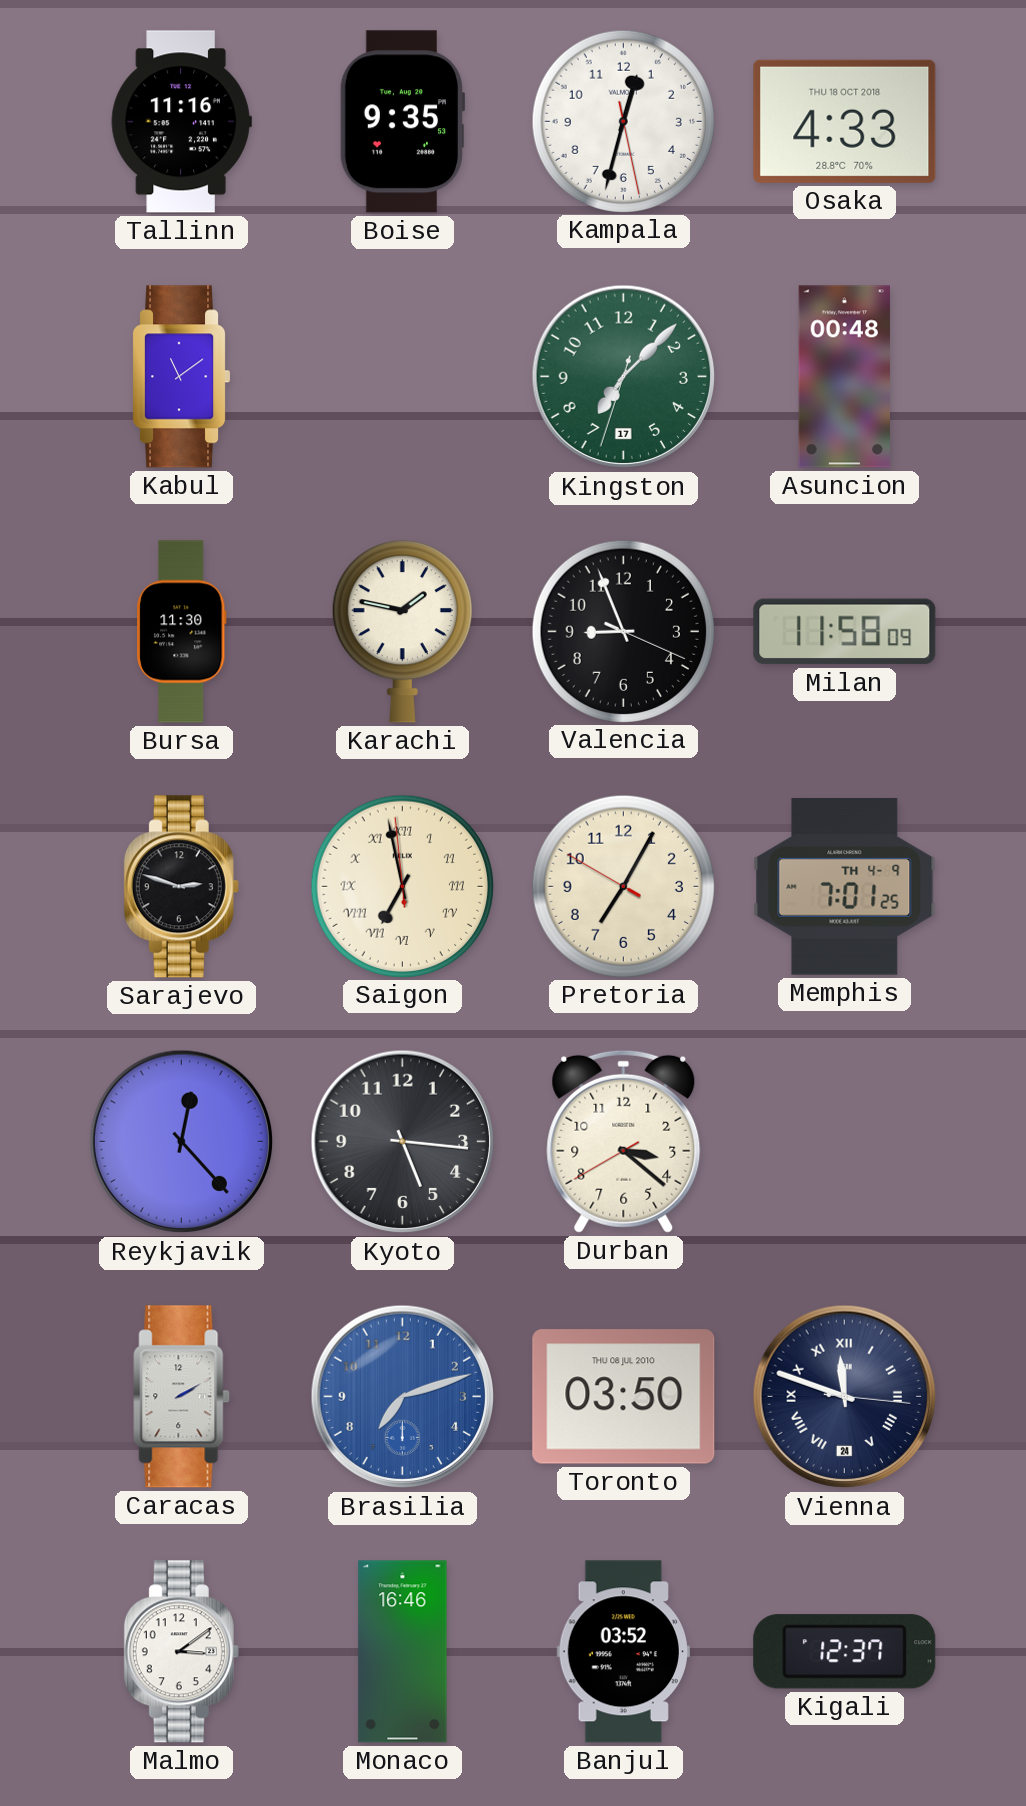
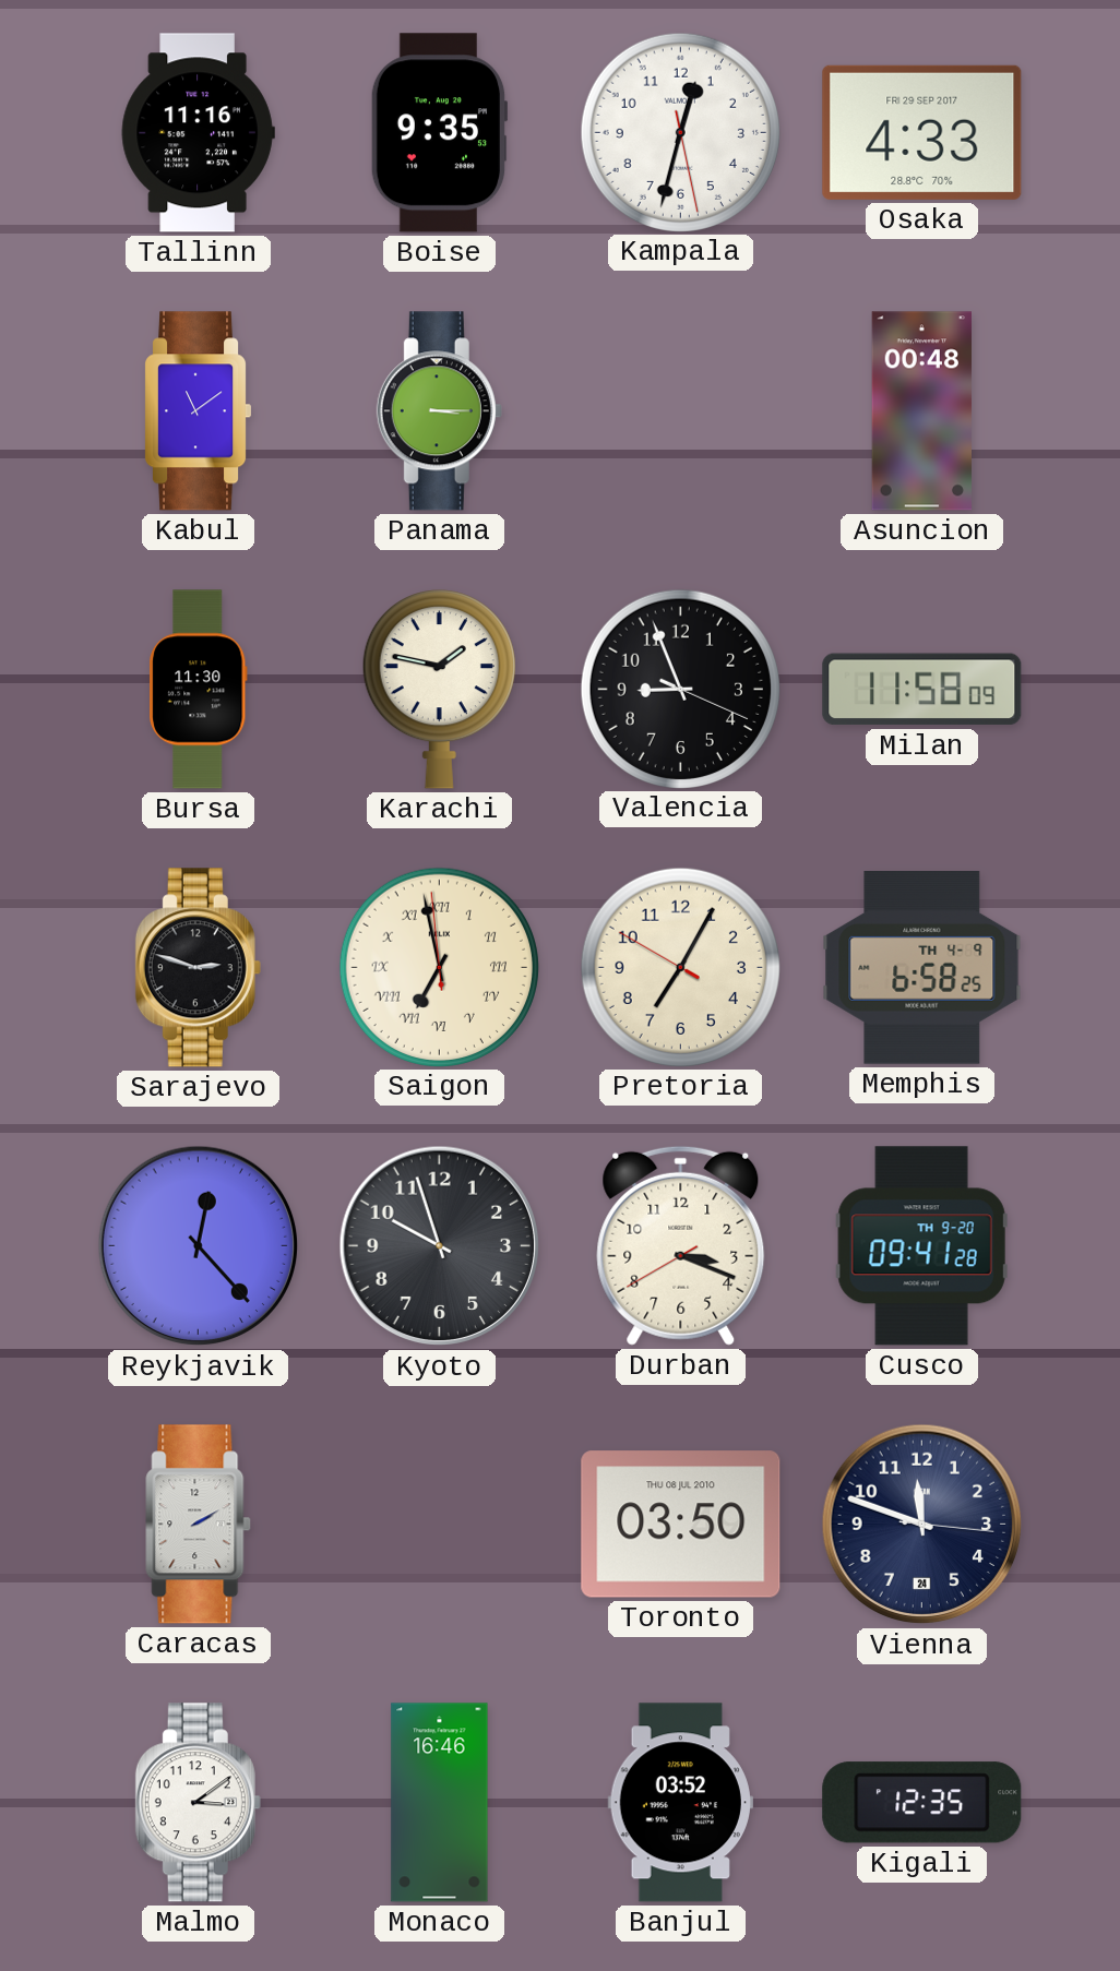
Osaka date: THU 18 OCT 2018 -> FRI 29 SEP 2017 (922, 132)
Panama: none -> 3:15 (439, 411)
Kingston: 7:07 -> none (624, 377)
Memphis: 7:01 -> 6:58 (922, 968)
Kyoto: 5:16 -> 9:57 (440, 1246)
Durban: 3:21 -> 3:18 (681, 1245)
Cusco: none -> 09:41 (921, 1246)
Brasilia: 7:12 -> none (403, 1397)
Vienna numerals: Roman -> Arabic (922, 1525)
Kigali: 12:37 -> 12:35 (922, 1803)
